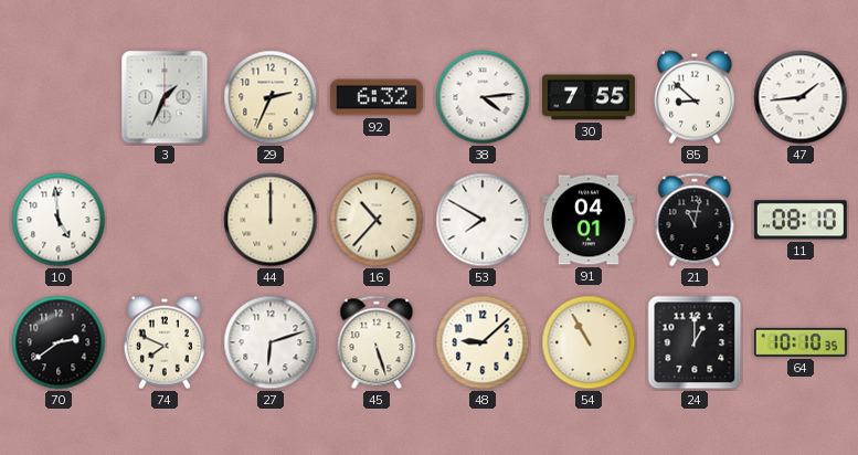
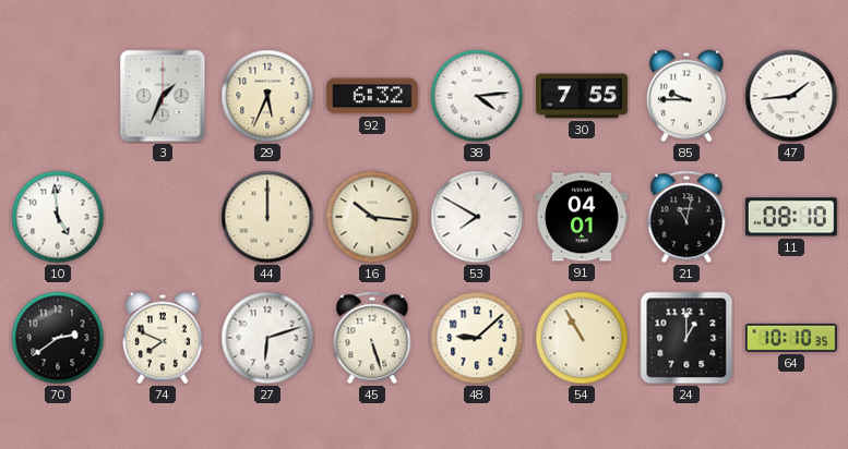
29: 2:34 -> 5:34 (267, 96)
85: 8:52 -> 9:45 (686, 96)
16: 10:37 -> 10:16 (372, 217)
